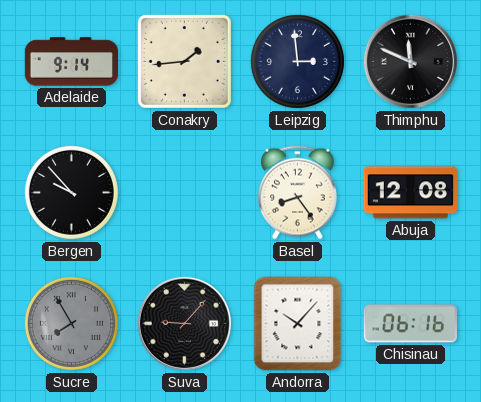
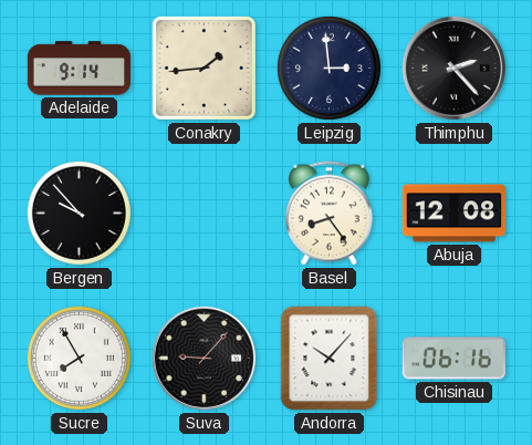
Thimphu: 11:49 -> 2:23 (453, 68)
Sucre dial: grey -> white (79, 358)
